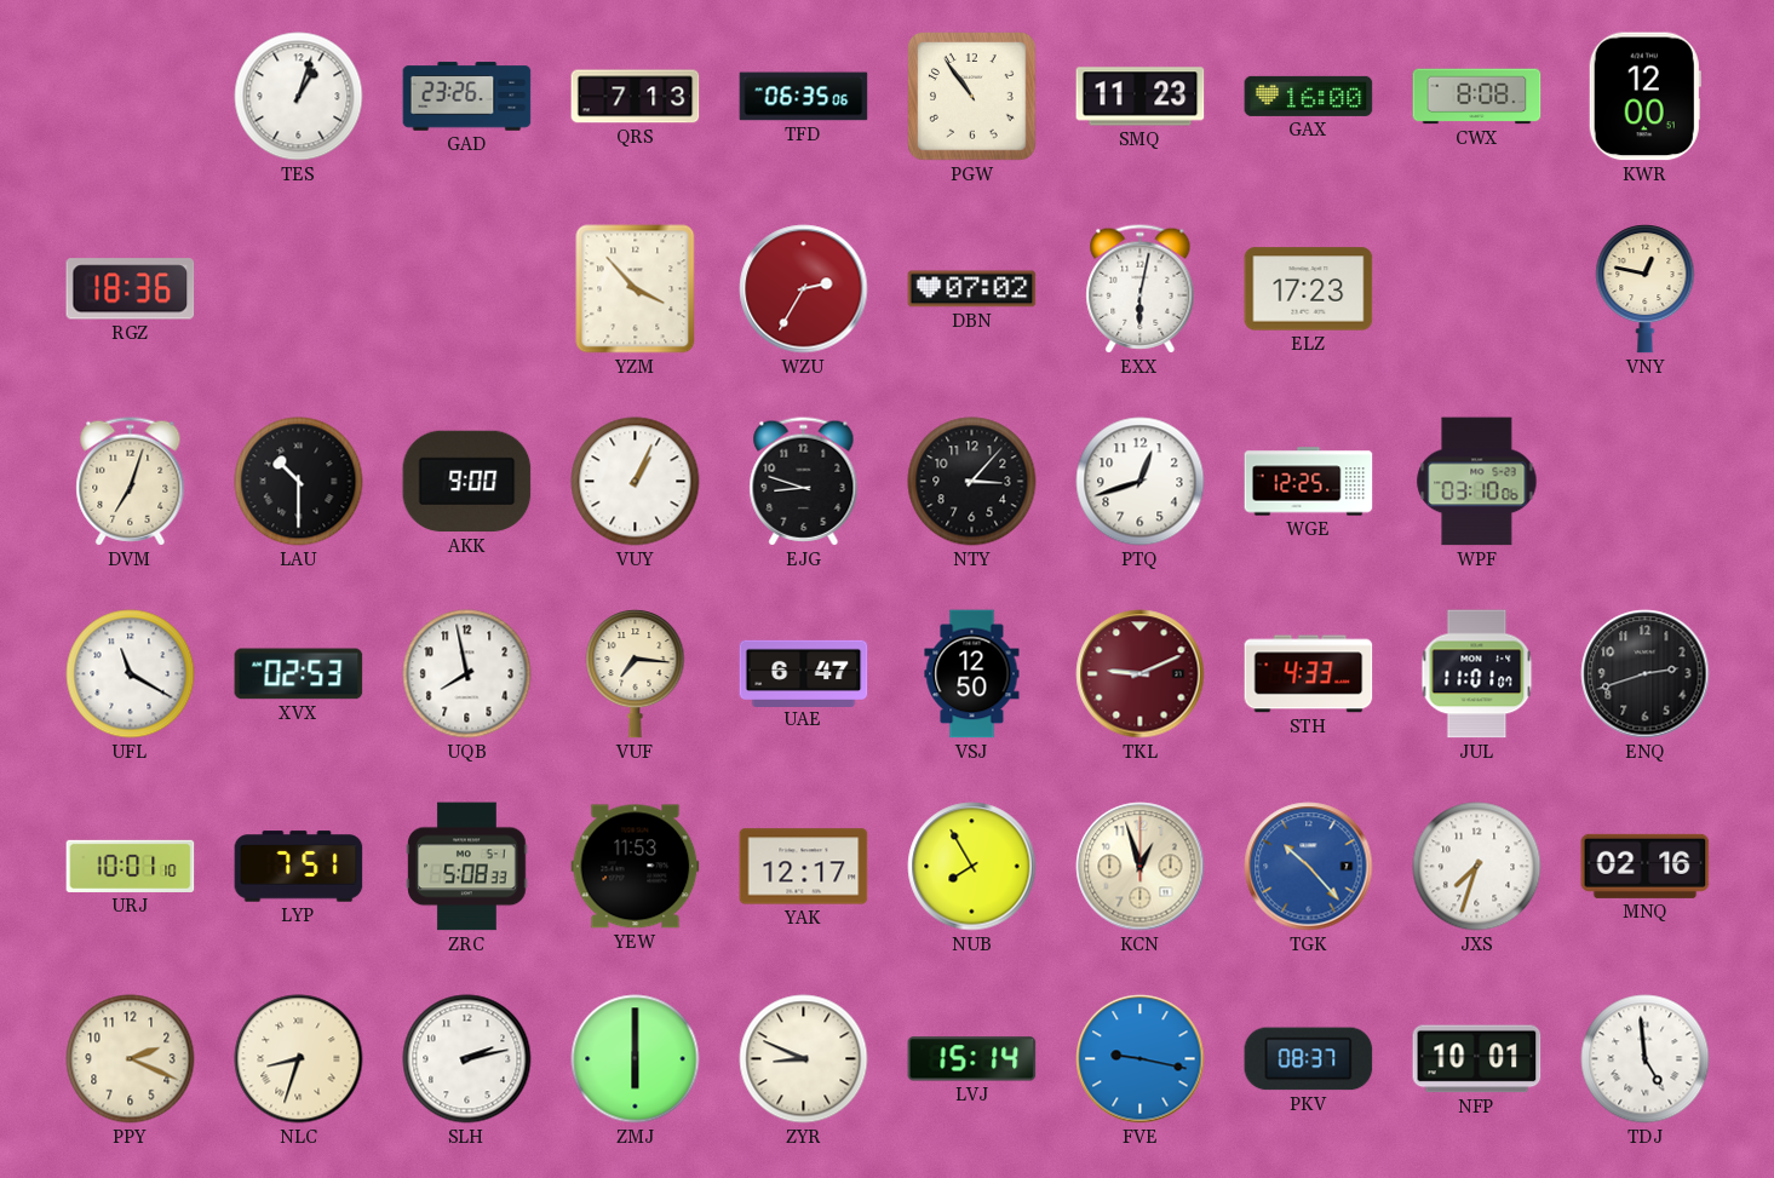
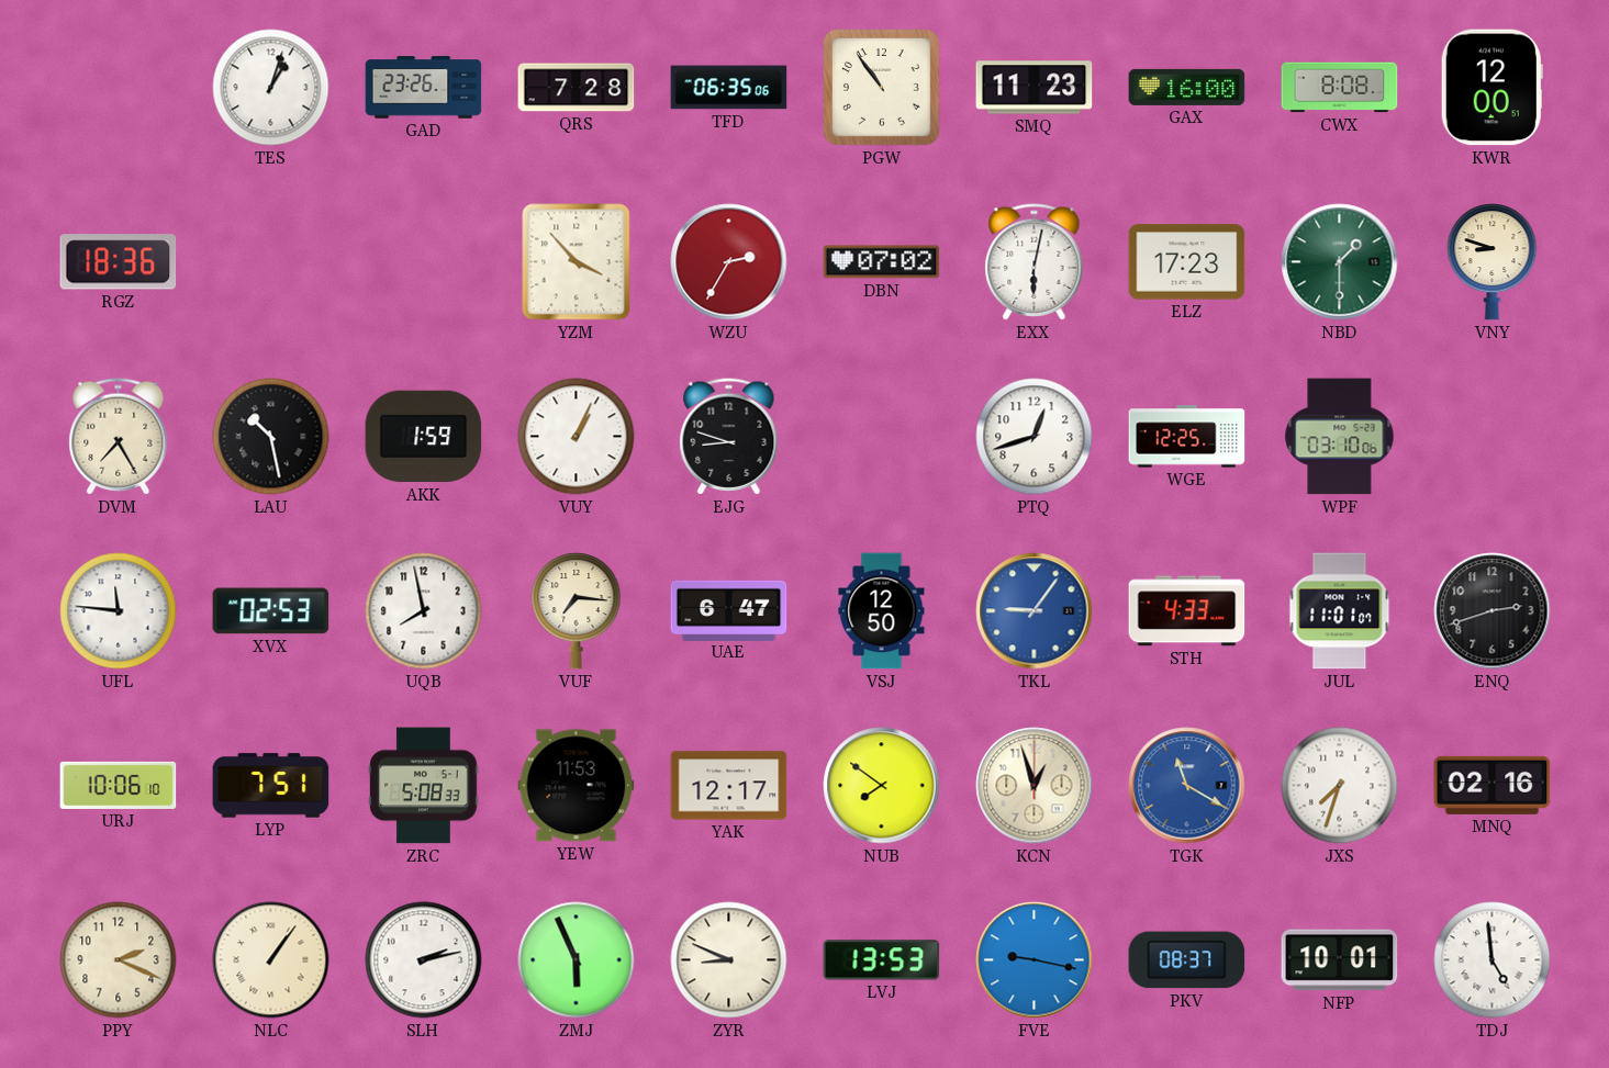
QRS: 7:13 -> 7:28 (577, 88)
NBD: none -> 1:30 (1340, 262)
VNY: 12:47 -> 8:48 (1493, 262)
DVM: 7:03 -> 7:25 (119, 437)
LAU: 10:30 -> 10:28 (271, 437)
AKK: 9:00 -> 1:59 (424, 437)
NTY: 3:07 -> none (972, 482)
UFL: 11:20 -> 11:46 (119, 611)
TKL: 9:11 -> 9:06 (1035, 611)
TKL dial: burgundy -> blue (1035, 611)
URJ: 10:01 -> 10:06 (119, 785)
NUB: 7:55 -> 7:51 (882, 786)
TGK: 10:23 -> 11:20 (1187, 786)
NLC: 8:33 -> 1:06 (271, 960)
ZMJ: 6:00 -> 5:56 (577, 960)
LVJ: 15:14 -> 13:53 (882, 960)
